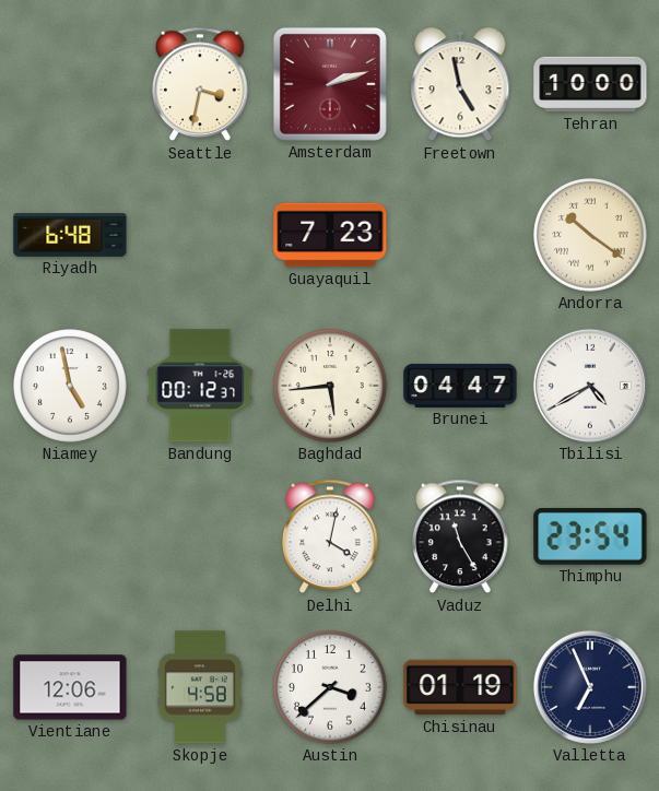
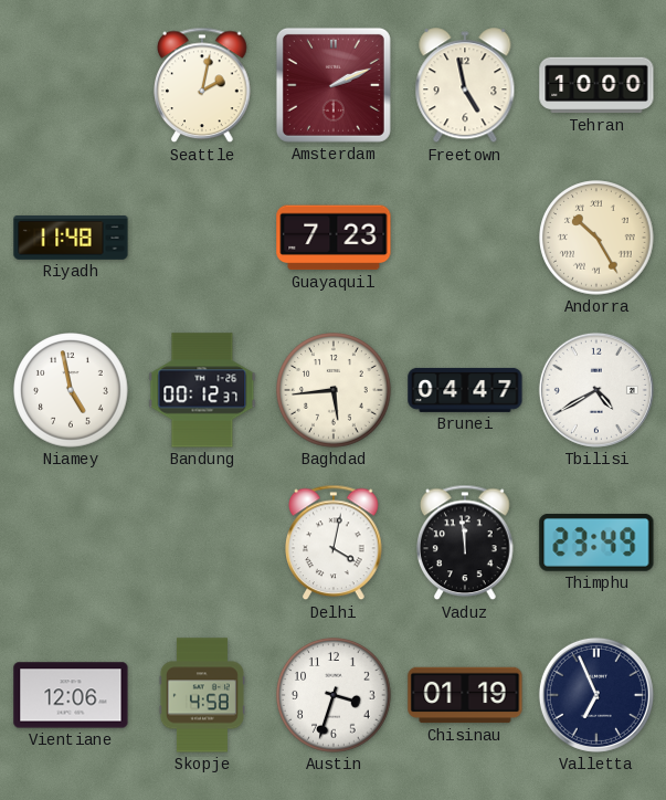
Seattle: 3:32 -> 2:02 (202, 85)
Amsterdam: 2:12 -> 2:11 (334, 85)
Riyadh: 6:48 -> 11:48 (71, 239)
Andorra: 10:21 -> 10:25 (596, 238)
Vaduz: 11:25 -> 11:59 (465, 543)
Thimphu: 23:54 -> 23:49 (596, 543)
Austin: 3:38 -> 3:33 (334, 695)
